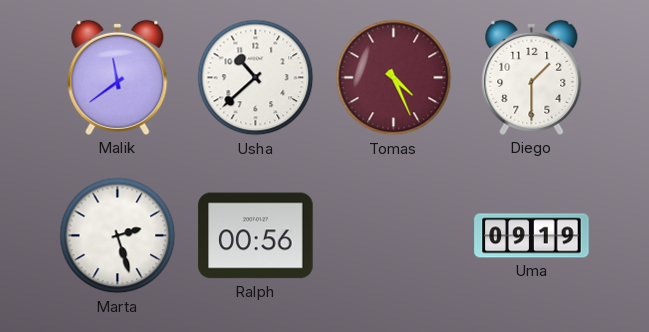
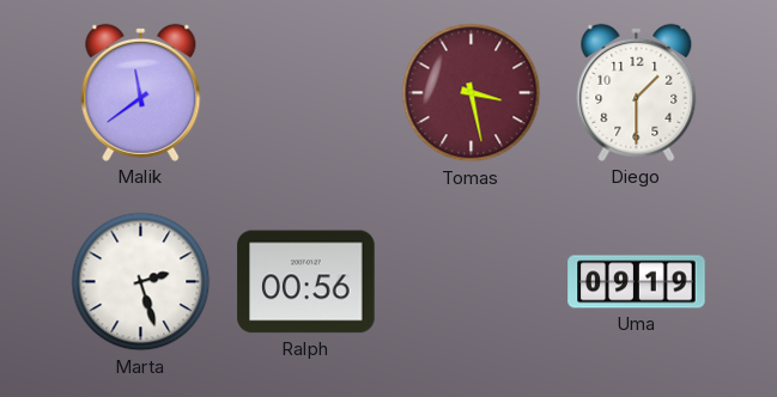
Usha: 10:38 -> none (256, 78)
Tomas: 4:26 -> 3:28 (472, 93)
